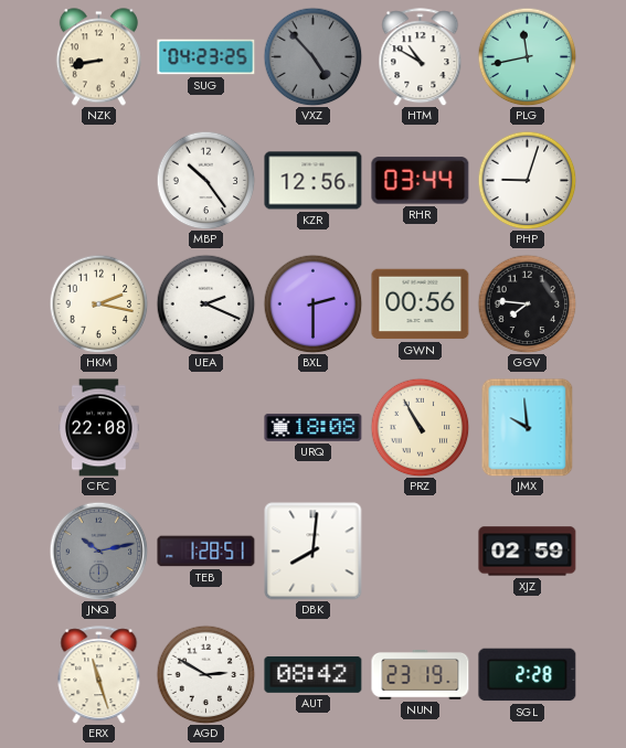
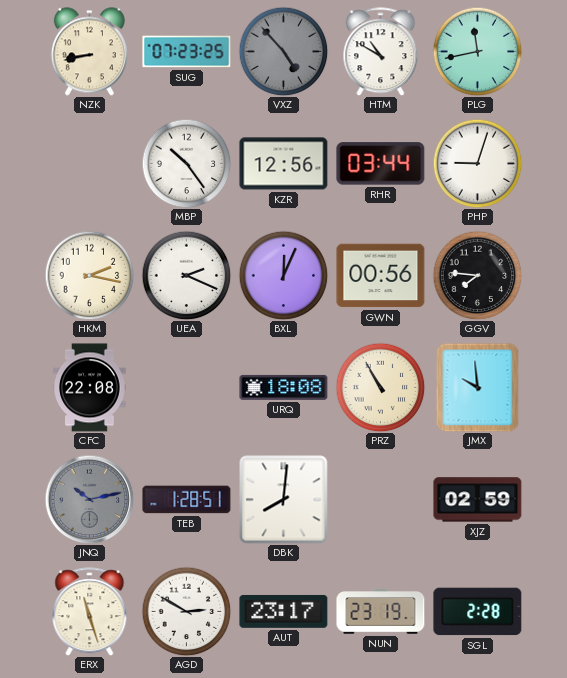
SUG: 04:23 -> 07:23 (187, 52)
BXL: 2:30 -> 12:04 (283, 275)
AUT: 08:42 -> 23:17 (284, 611)
